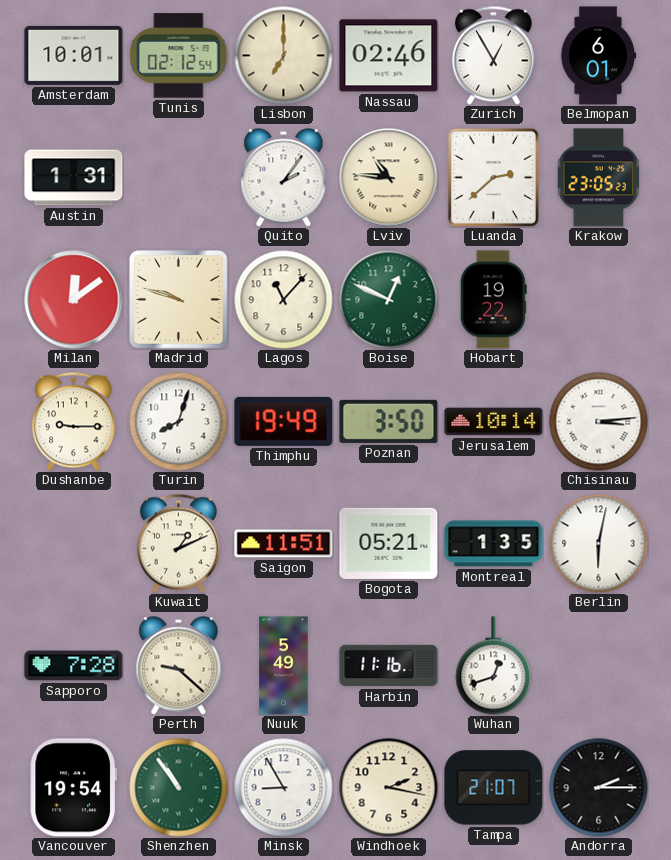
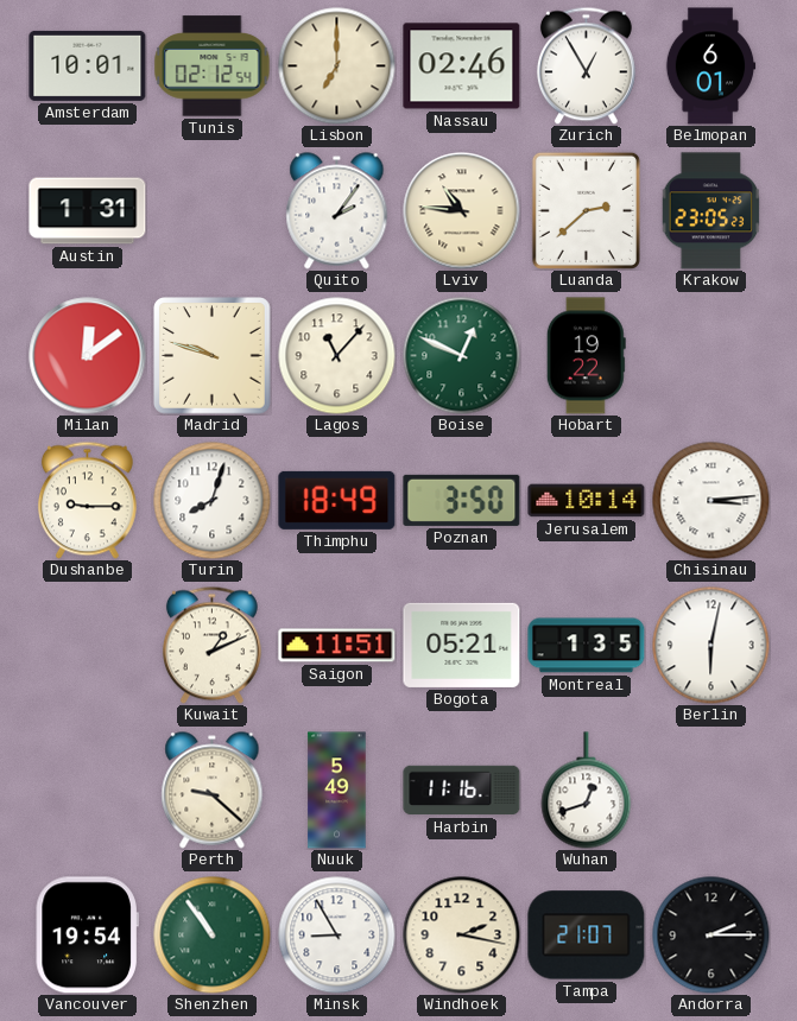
Thimphu: 19:49 -> 18:49 (337, 500)
Sapporo: 7:28 -> none (74, 666)
